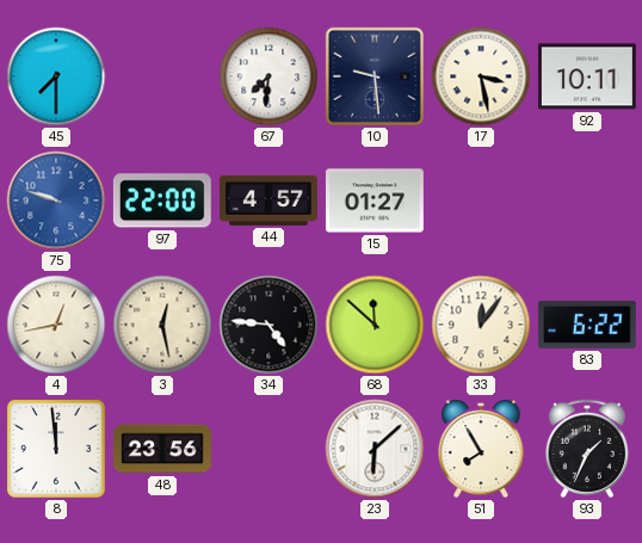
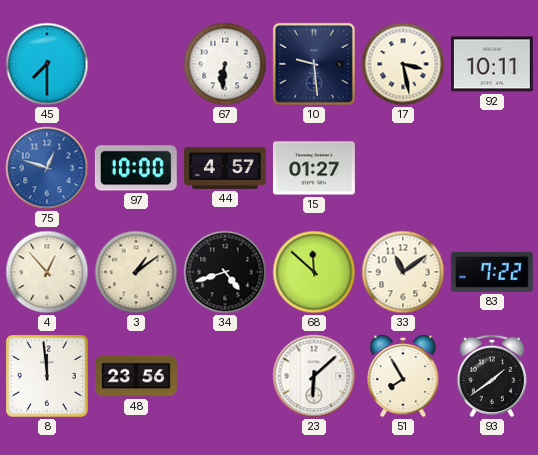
67: 7:31 -> 6:31 (225, 64)
75: 9:48 -> 12:48 (47, 168)
97: 22:00 -> 10:00 (136, 168)
4: 12:43 -> 12:53 (47, 272)
3: 12:28 -> 1:09 (136, 272)
34: 4:46 -> 4:42 (225, 272)
33: 12:06 -> 11:09 (403, 272)
83: 6:22 -> 7:22 (492, 272)
93: 1:34 -> 1:39 (491, 376)
